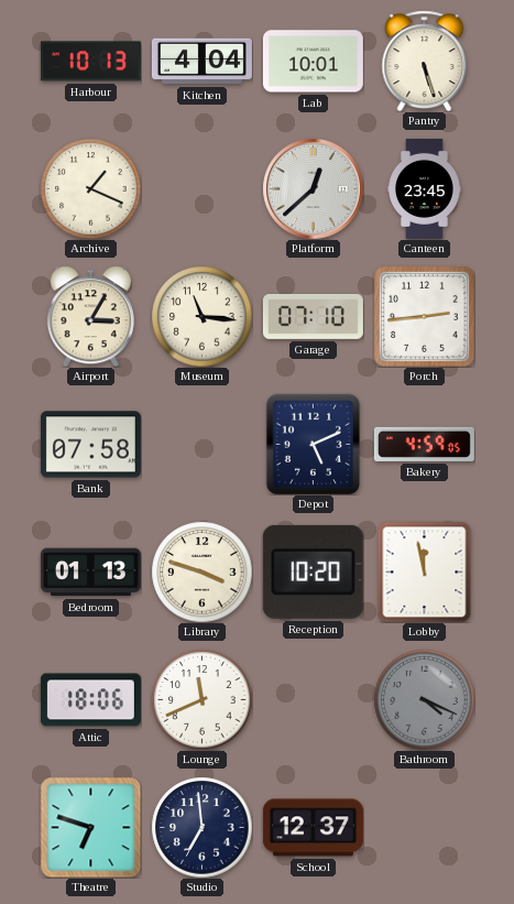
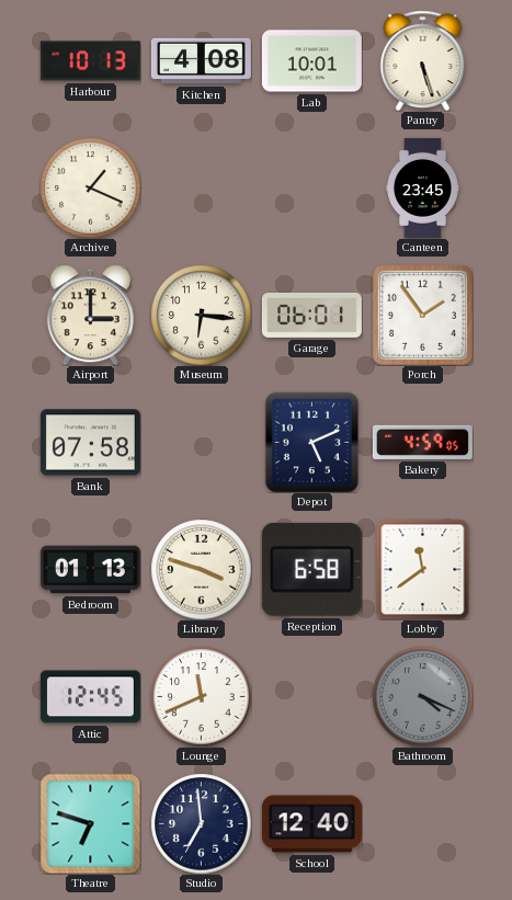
Kitchen: 4:04 -> 4:08 (201, 61)
Platform: 12:38 -> none (313, 188)
Airport: 3:05 -> 3:00 (90, 315)
Museum: 11:16 -> 6:16 (201, 315)
Garage: 07:10 -> 06:01 (311, 316)
Porch: 2:44 -> 1:54 (422, 315)
Reception: 10:20 -> 6:58 (311, 569)
Lobby: 11:58 -> 11:39 (423, 569)
Attic: 18:06 -> 12:45 (90, 697)
School: 12:37 -> 12:40 (311, 824)
